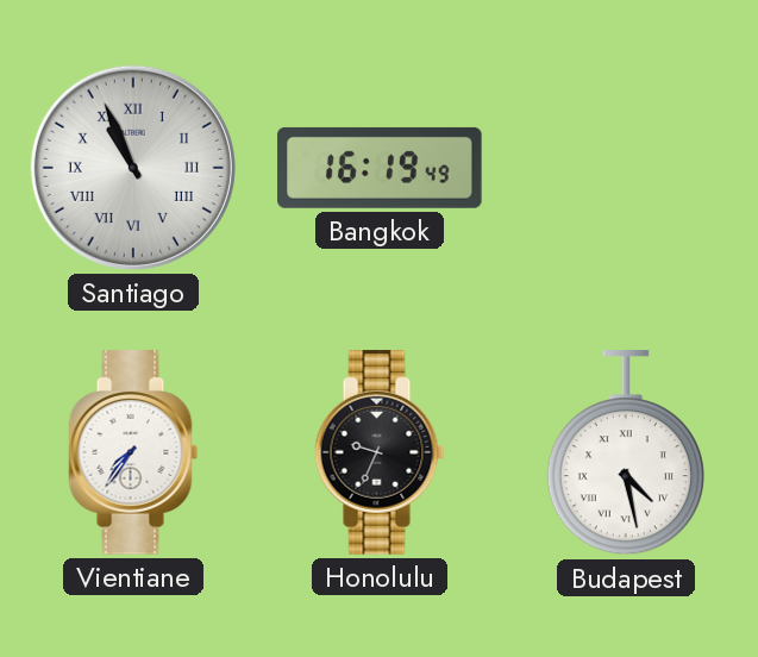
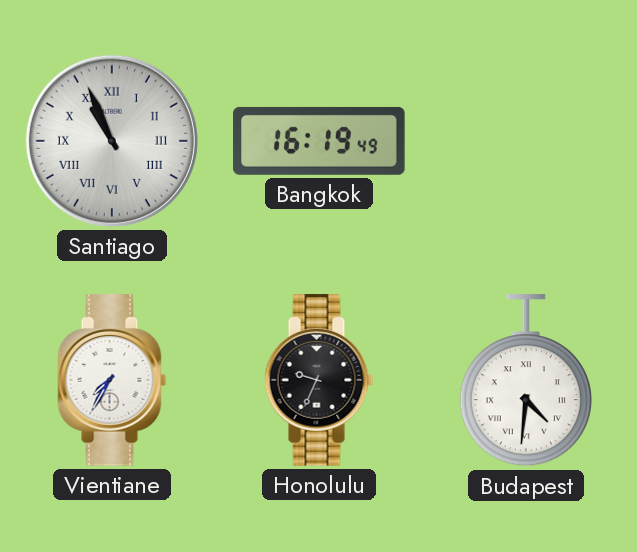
Vientiane: 7:36 -> 7:35 (112, 380)
Budapest: 4:28 -> 4:31 (526, 381)
